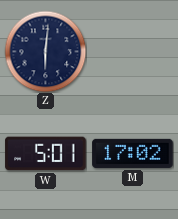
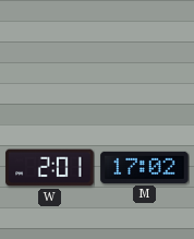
Z: 6:01 -> none (45, 51)
W: 5:01 -> 2:01 (50, 168)
